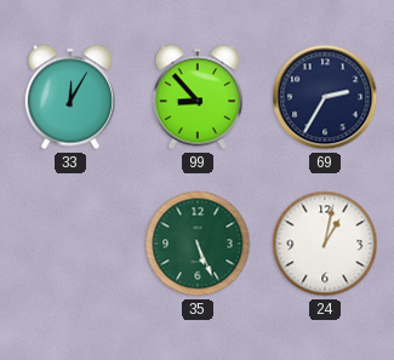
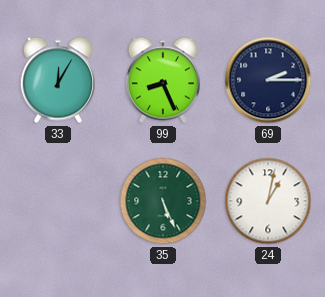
99: 8:53 -> 8:26 (163, 80)
69: 2:35 -> 2:15 (268, 80)
